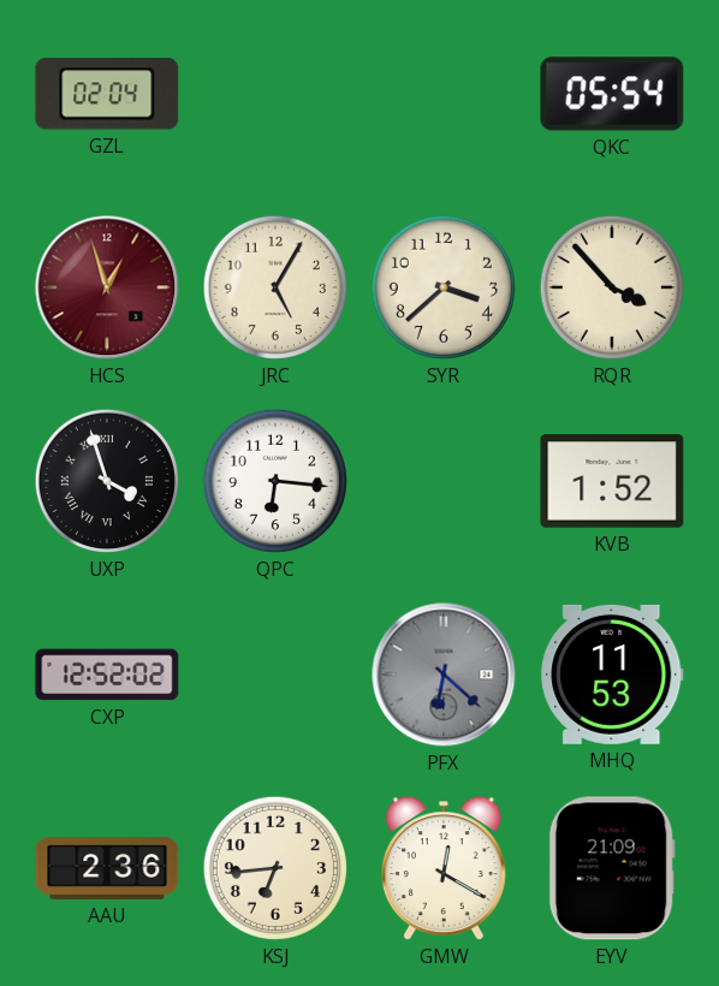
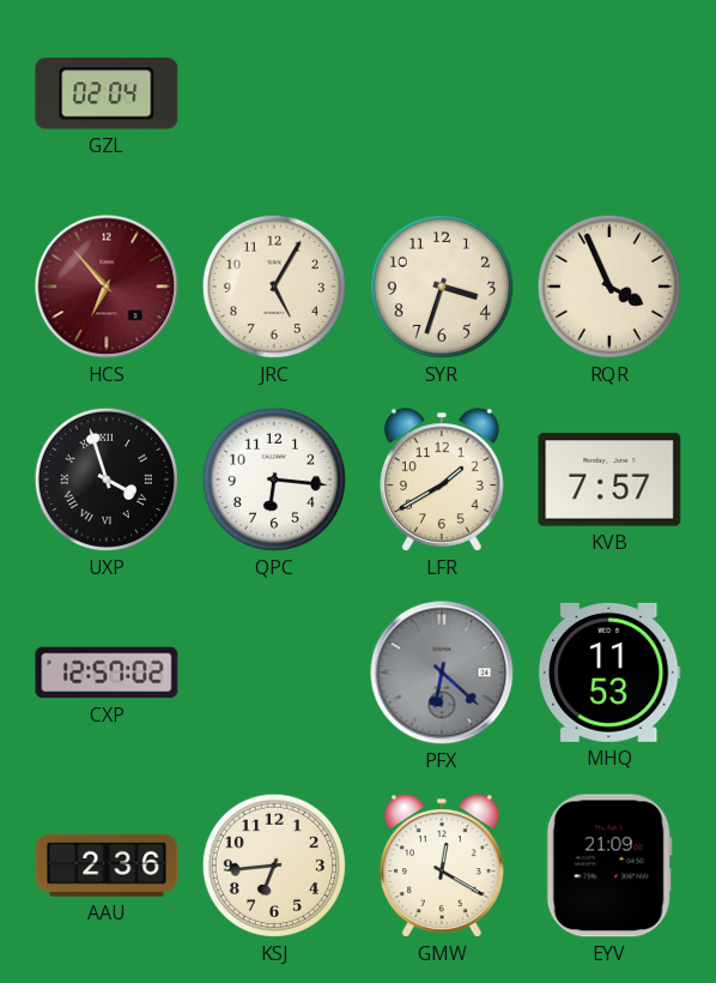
QKC: 05:54 -> none (612, 94)
HCS: 12:57 -> 6:53 (107, 287)
SYR: 3:38 -> 3:33 (442, 287)
RQR: 3:53 -> 3:56 (609, 287)
LFR: none -> 1:40 (442, 480)
KVB: 1:52 -> 7:57 (609, 480)
CXP: 12:52 -> 12:57 (107, 673)
